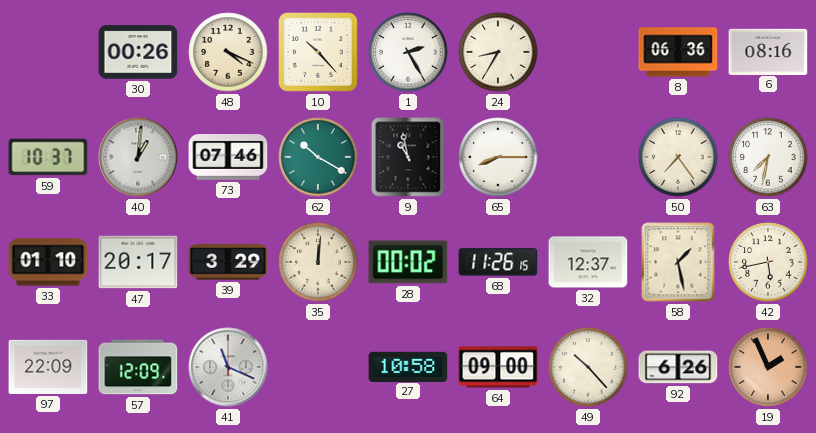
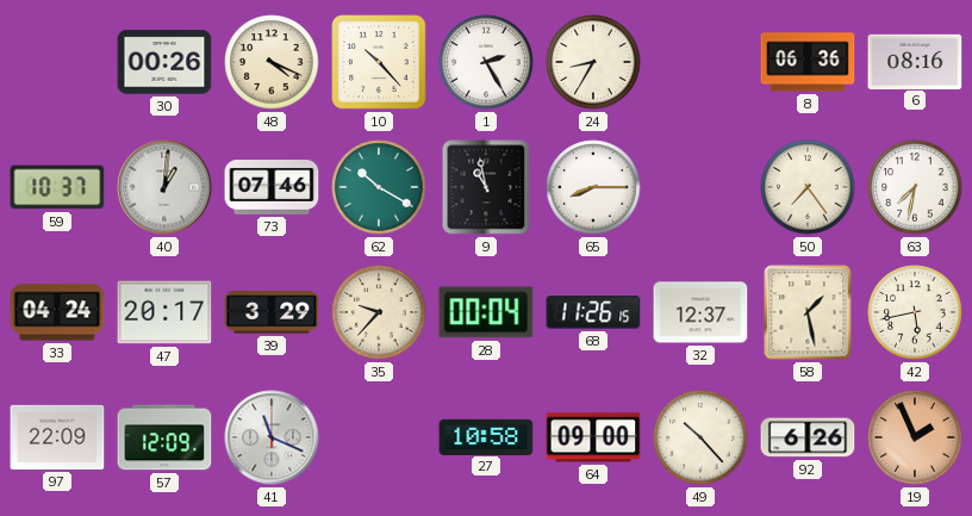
33: 01:10 -> 04:24 (57, 312)
35: 12:01 -> 9:37 (379, 312)
28: 00:02 -> 00:04 (486, 312)
